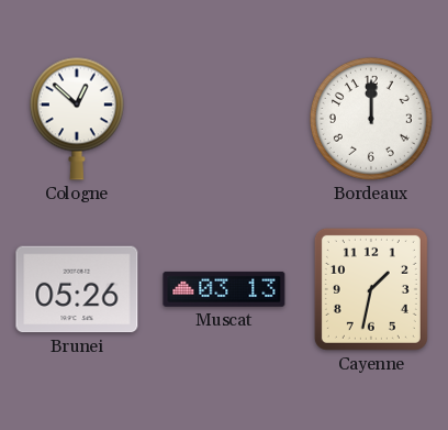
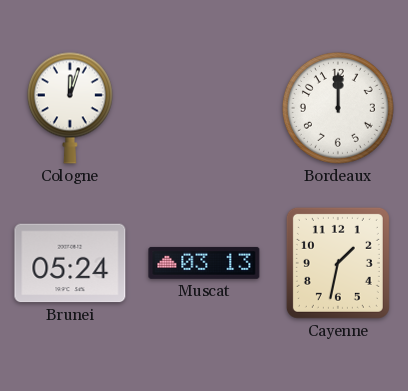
Cologne: 12:52 -> 12:03 (70, 108)
Brunei: 05:26 -> 05:24 (70, 263)
